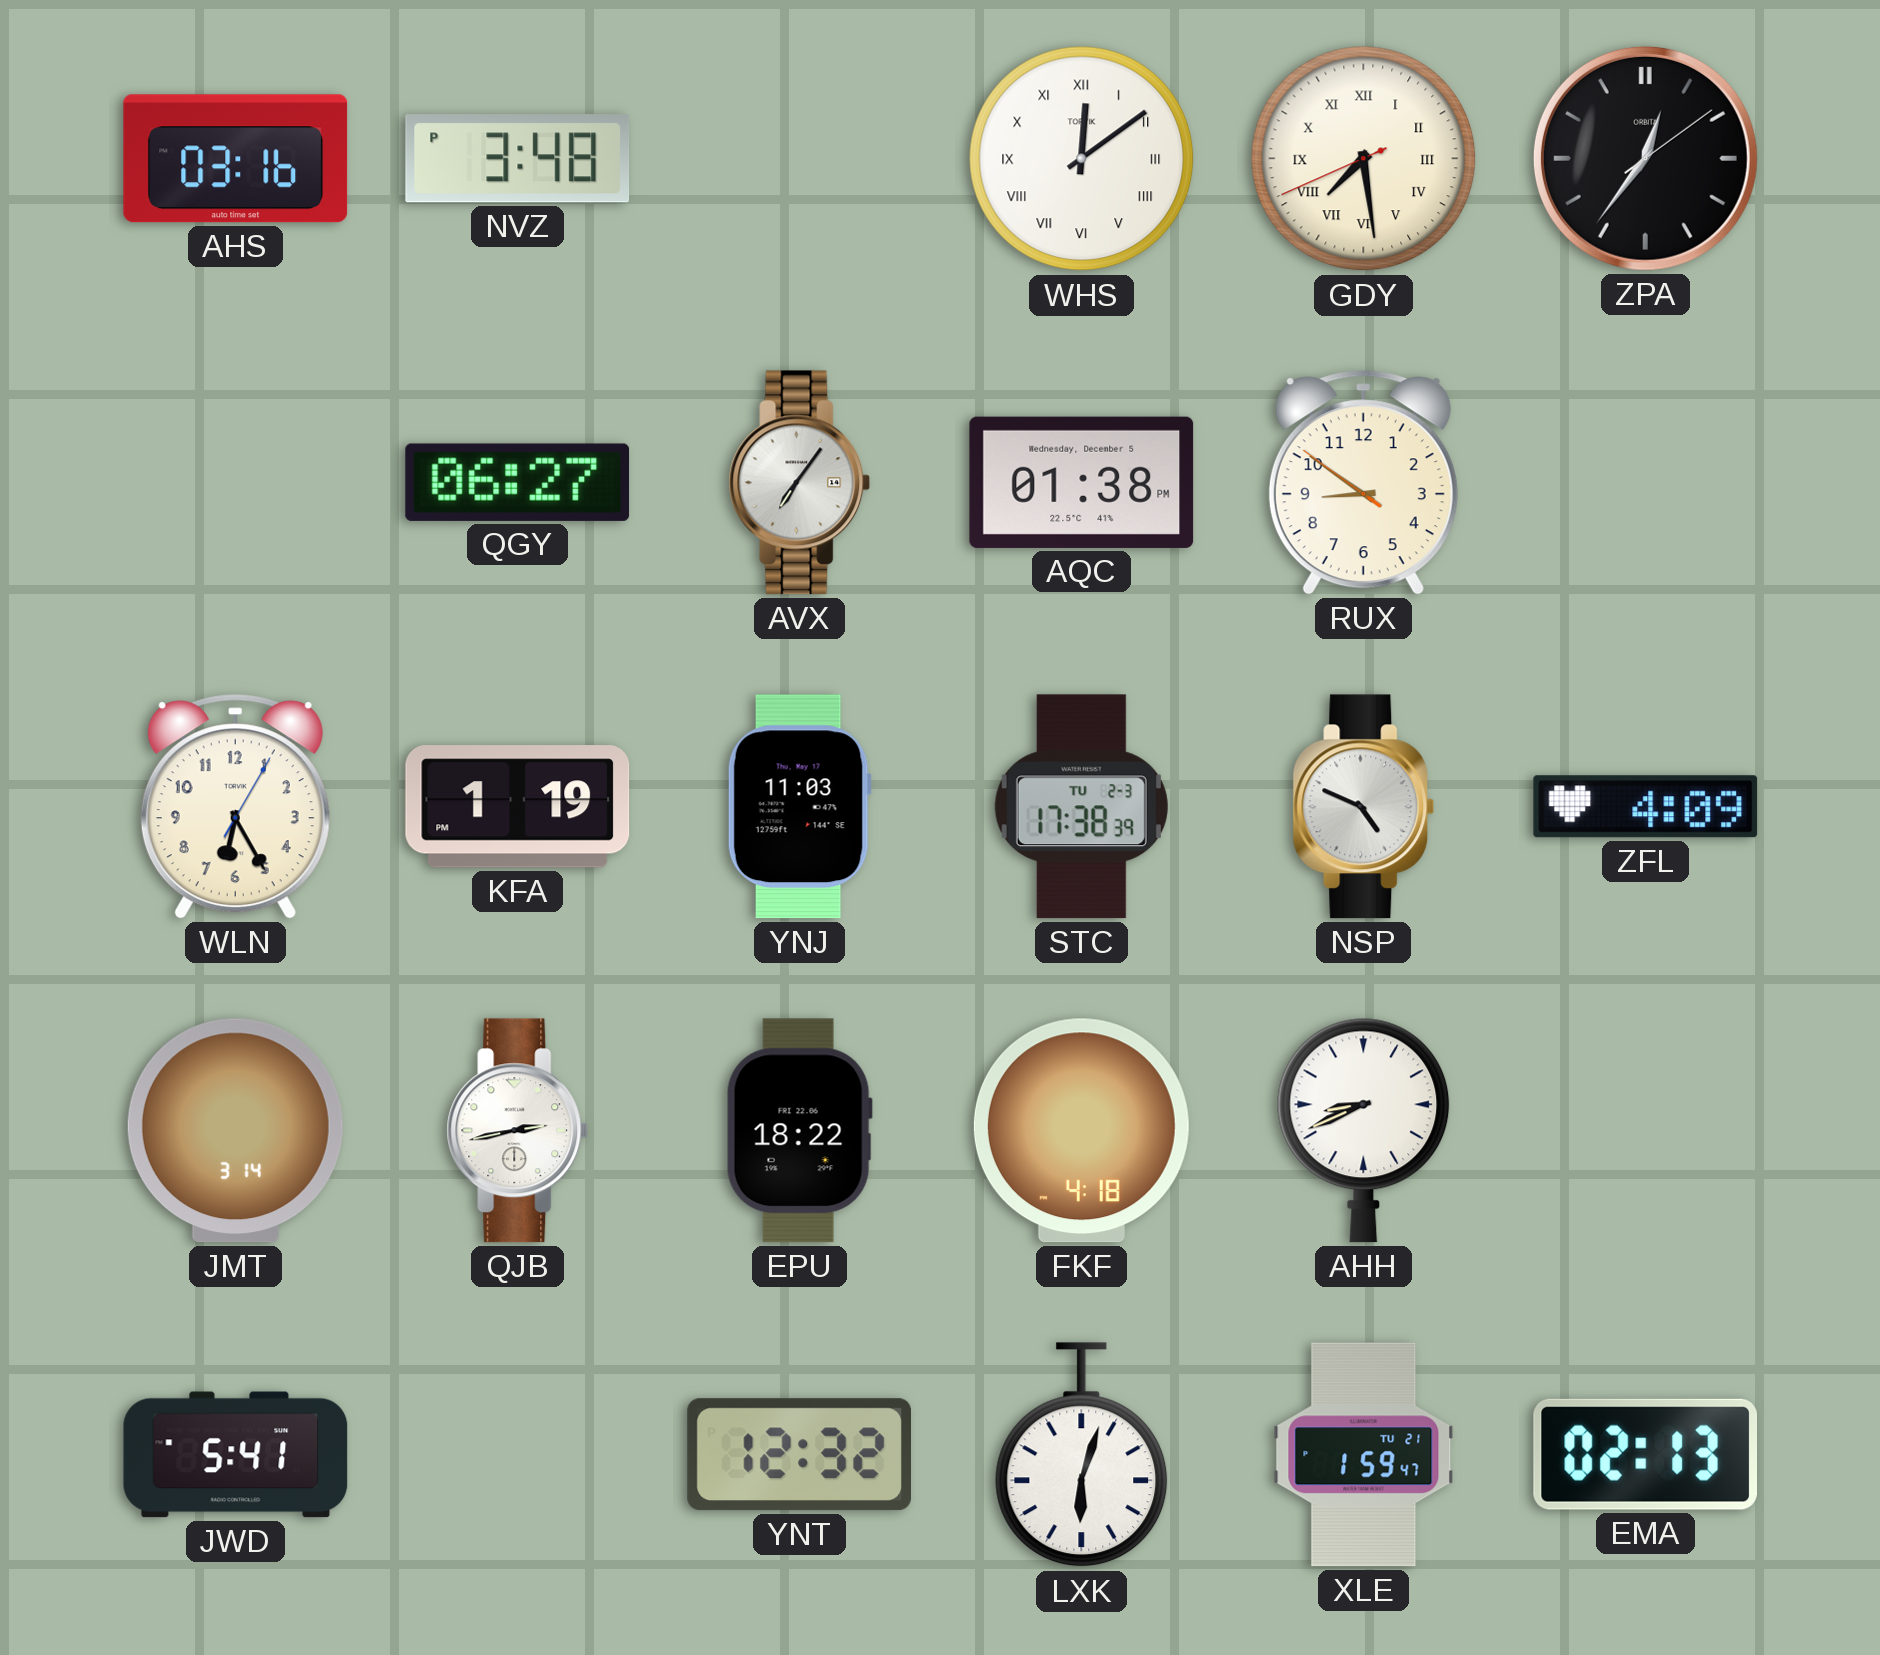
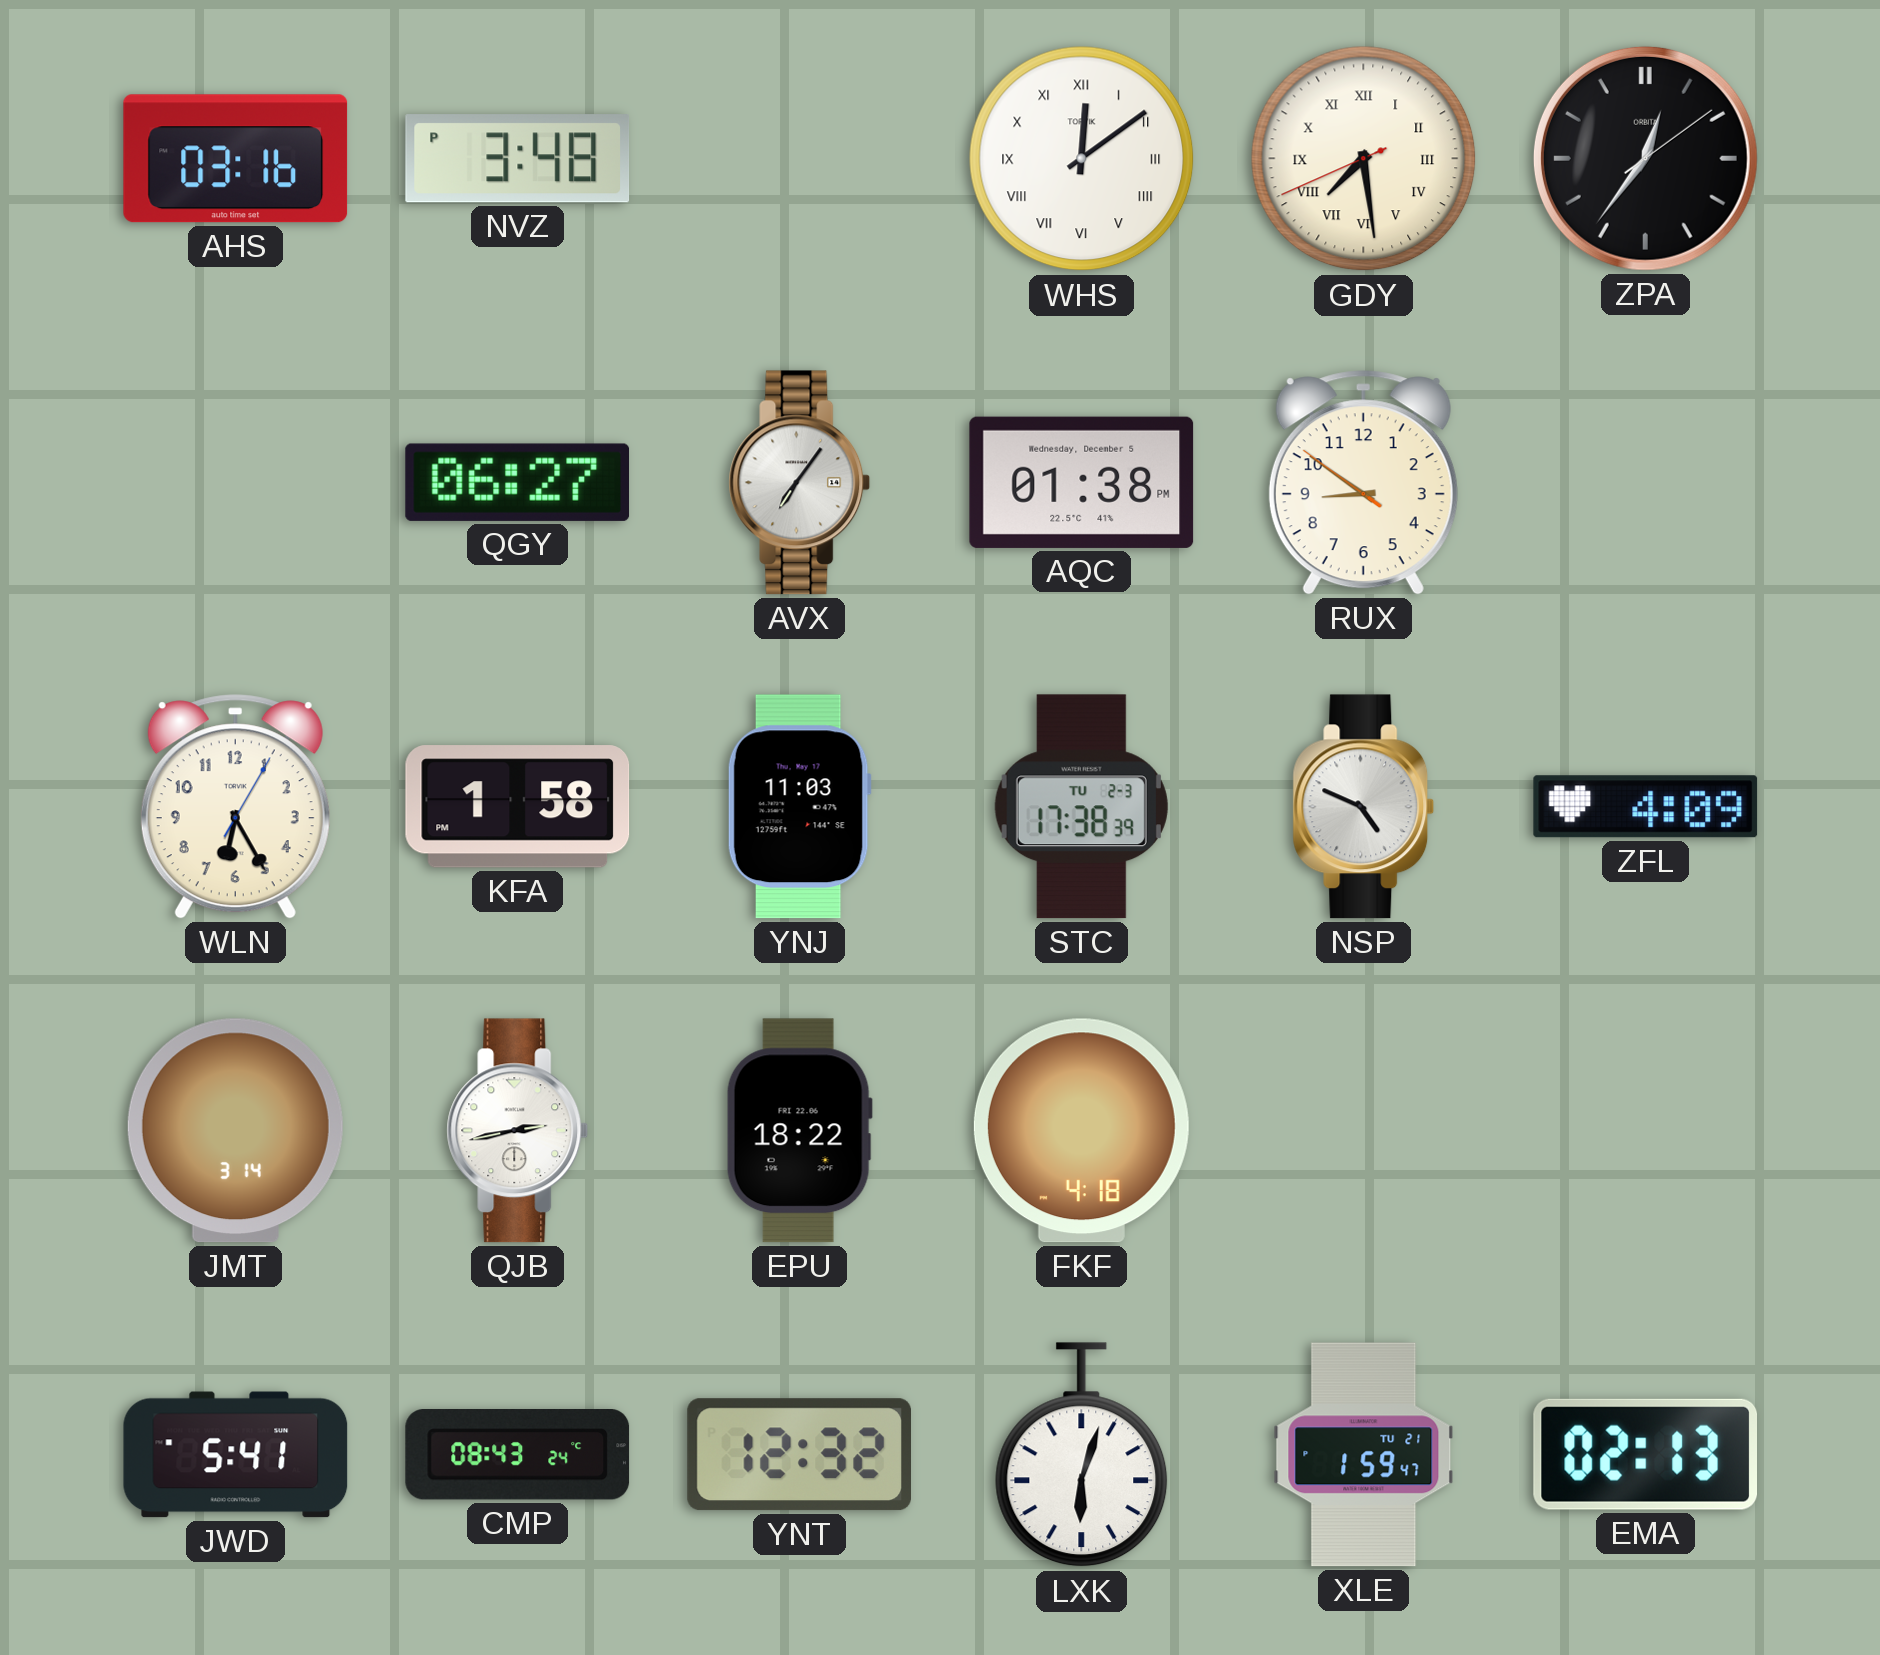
KFA: 1:19 -> 1:58 (518, 807)
AHH: 8:41 -> none (1364, 1130)
CMP: none -> 08:43 (518, 1455)
